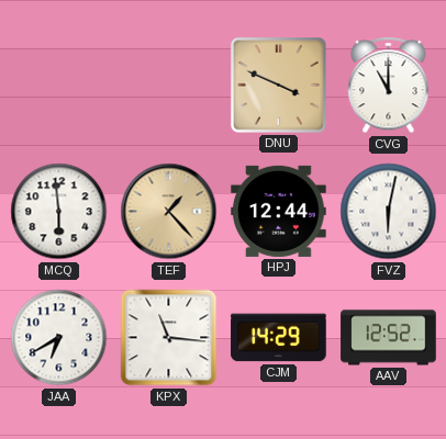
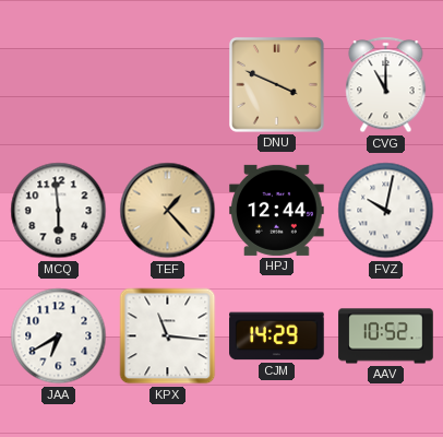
FVZ: 6:02 -> 10:02 (386, 211)
AAV: 12:52 -> 10:52 (386, 336)
